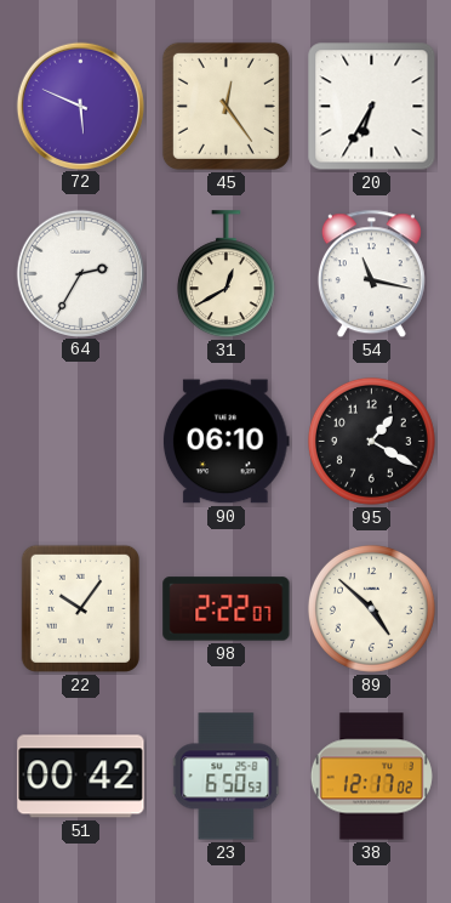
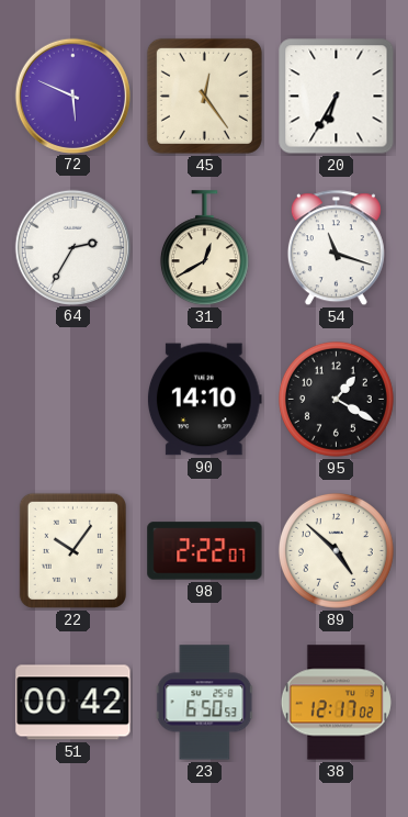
54: 11:17 -> 11:18 (336, 248)
90: 06:10 -> 14:10 (204, 400)
